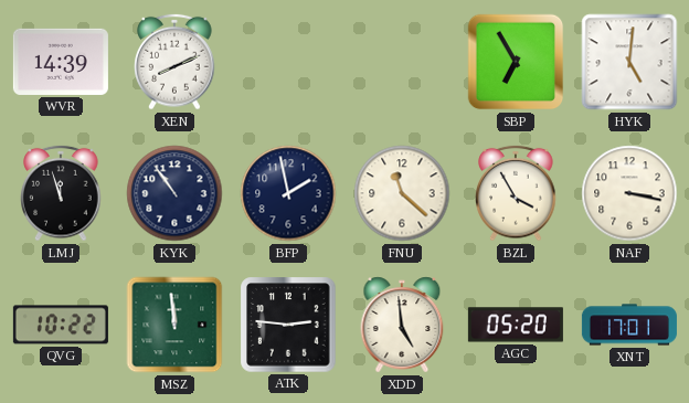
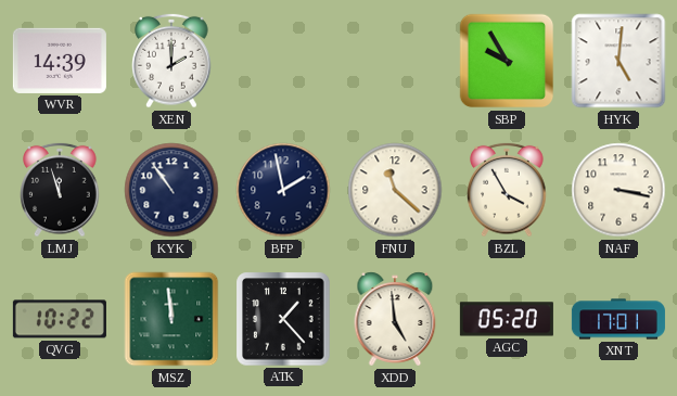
XEN: 8:11 -> 2:00 (171, 61)
SBP: 6:55 -> 9:55 (507, 61)
ATK: 2:46 -> 1:23 (283, 319)
